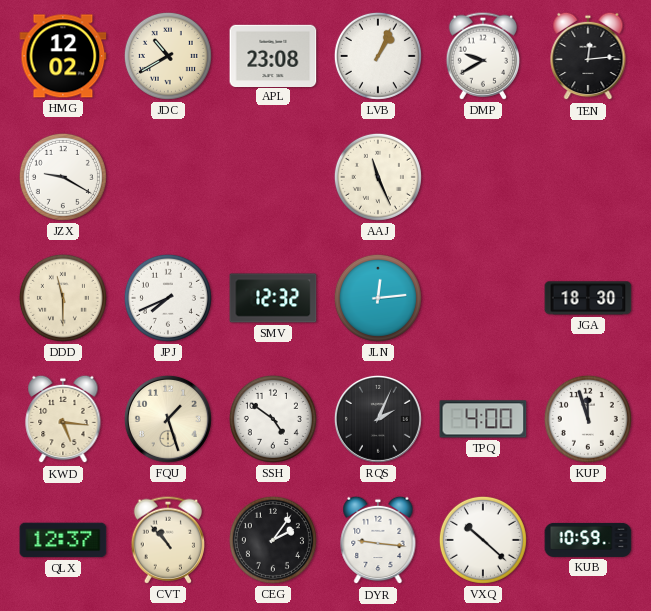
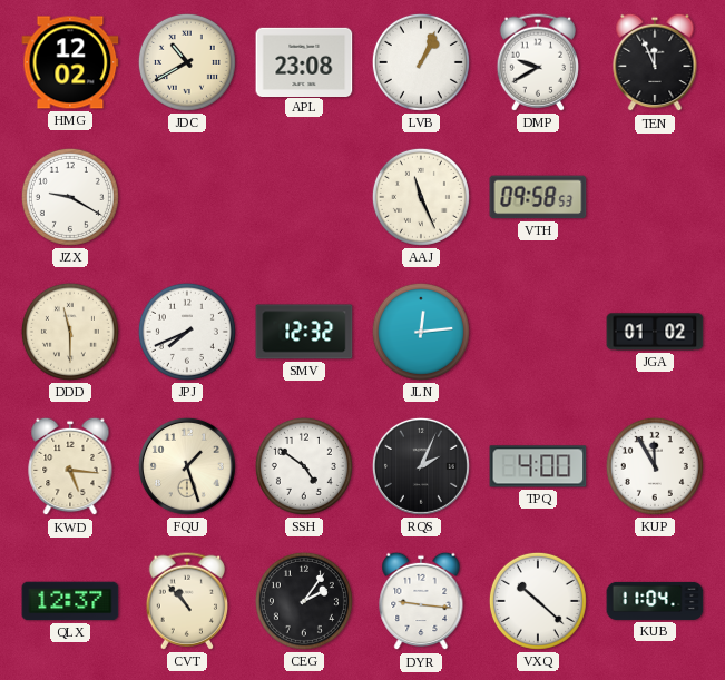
TEN: 12:14 -> 11:56 (655, 62)
VTH: none -> 09:58 (538, 197)
JGA: 18:30 -> 01:02 (655, 332)
KUP: 11:57 -> 11:55 (655, 466)
KUB: 10:59 -> 11:04 (655, 601)
